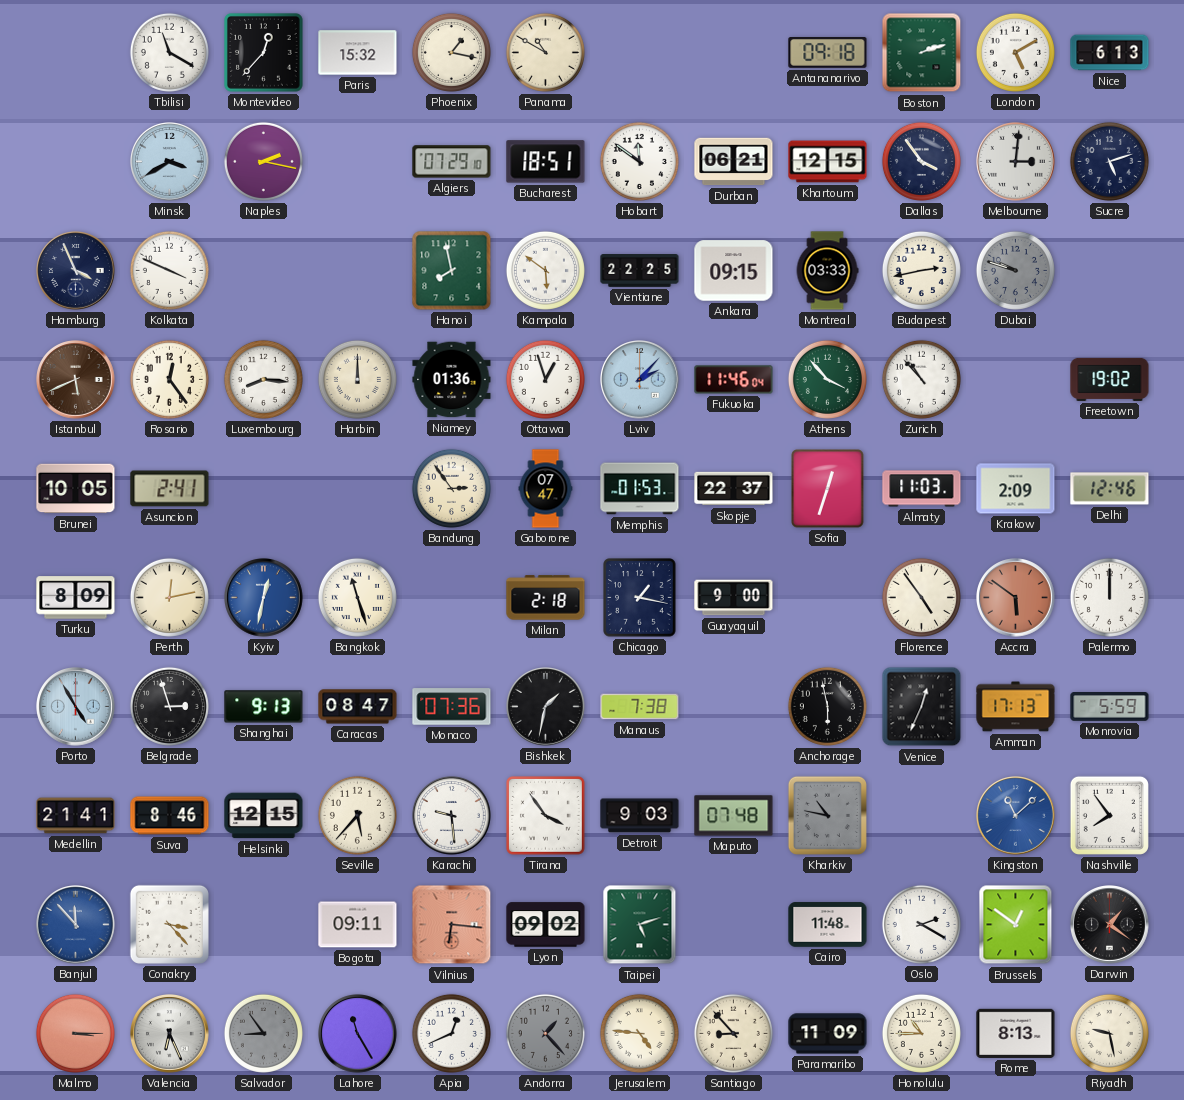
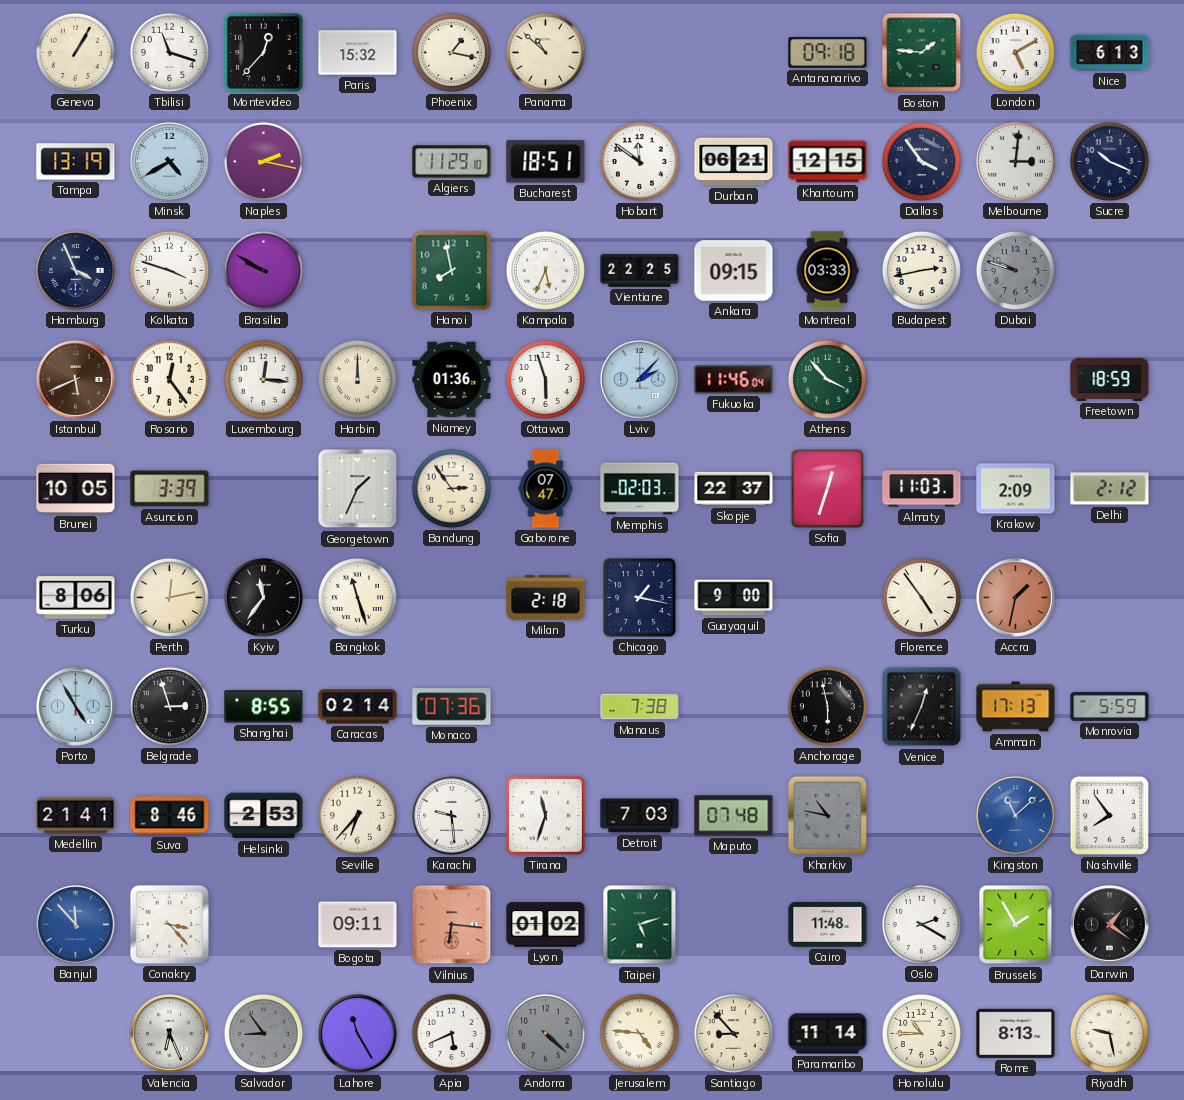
Geneva: none -> 1:05 (75, 52)
Tbilisi: 11:20 -> 11:18 (169, 52)
Panama: 10:50 -> 10:52 (545, 52)
Boston: 2:12 -> 1:46 (922, 53)
Tampa: none -> 13:19 (76, 162)
Minsk: 3:40 -> 4:40 (170, 162)
Algiers: 07:29 -> 11:29 (452, 162)
Sucre: 5:12 -> 10:19 (1109, 161)
Kolkata: 3:49 -> 3:48 (169, 270)
Brasilia: none -> 9:50 (263, 270)
Kampala: 5:51 -> 5:34 (545, 270)
Luxembourg: 8:16 -> 12:16 (263, 379)
Ottawa: 12:57 -> 5:57 (545, 379)
Zurich: 10:53 -> none (921, 379)
Freetown: 19:02 -> 18:59 (1110, 379)
Asuncion: 2:41 -> 3:39 (170, 489)
Georgetown: none -> 1:34 (358, 489)
Memphis: 01:53 -> 02:03 (640, 489)
Delhi: 12:46 -> 2:12 (1110, 489)
Turku: 8:09 -> 8:06 (76, 598)
Kyiv: 12:32 -> 11:36 (264, 598)
Kyiv dial: blue -> black (264, 598)
Accra: 5:51 -> 1:32 (1016, 598)
Palermo: 12:00 -> none (1109, 597)
Shanghai: 9:13 -> 8:55 (264, 707)
Caracas: 08:47 -> 02:14 (358, 707)
Bishkek: 1:32 -> none (546, 707)
Helsinki: 12:15 -> 2:53 (264, 816)
Seville: 5:37 -> 6:37 (357, 815)
Tirana: 3:54 -> 11:33 (546, 816)
Detroit: 9:03 -> 7:03 (640, 816)
Lyon: 09:02 -> 01:02 (546, 925)
Brussels: 12:51 -> 1:55 (1016, 925)
Malmo: 3:15 -> none (75, 1033)
Apia: 12:41 -> 5:41 (451, 1033)
Andorra: 1:23 -> 4:22 (545, 1033)
Paramaribo: 11:09 -> 11:14 (828, 1034)
